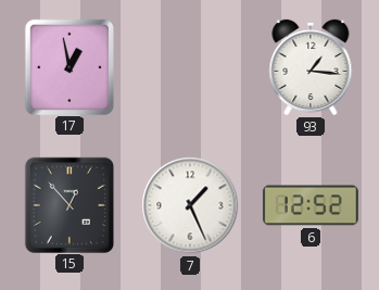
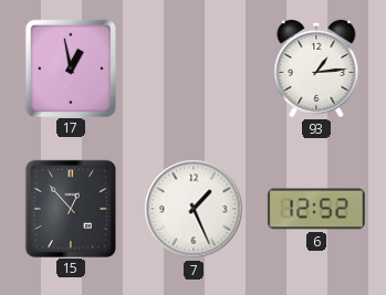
93: 1:16 -> 1:14 (316, 69)
